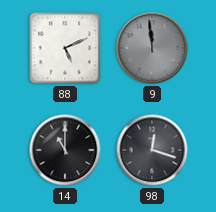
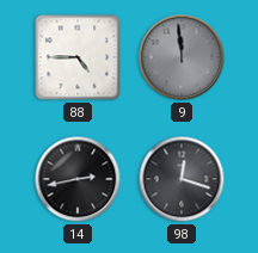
88: 5:11 -> 4:45 (78, 57)
14: 11:00 -> 2:43 (78, 179)
